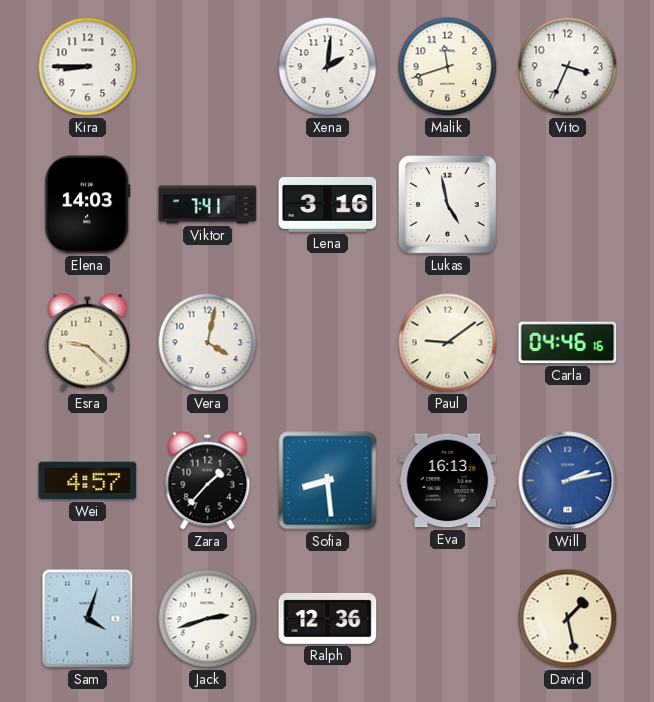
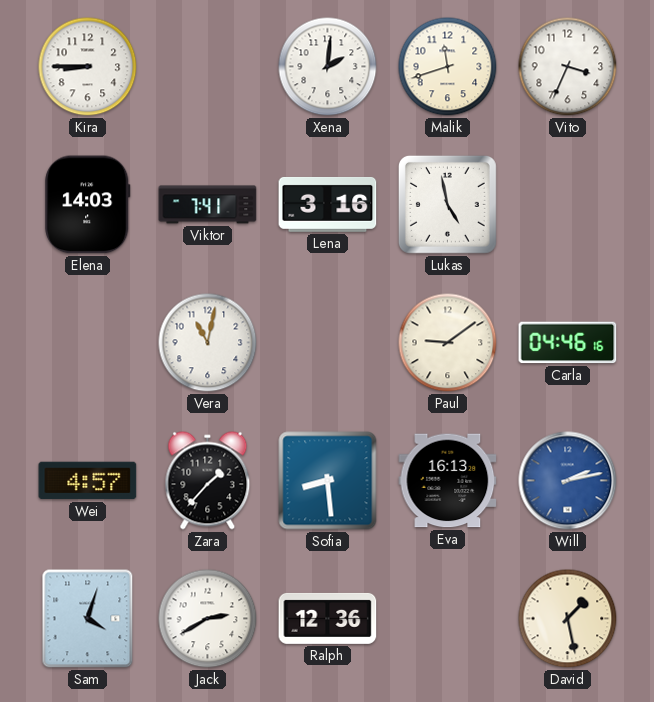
Esra: 9:22 -> none (88, 343)
Vera: 4:02 -> 11:02 (208, 343)
Jack: 2:42 -> 2:40 (208, 619)
